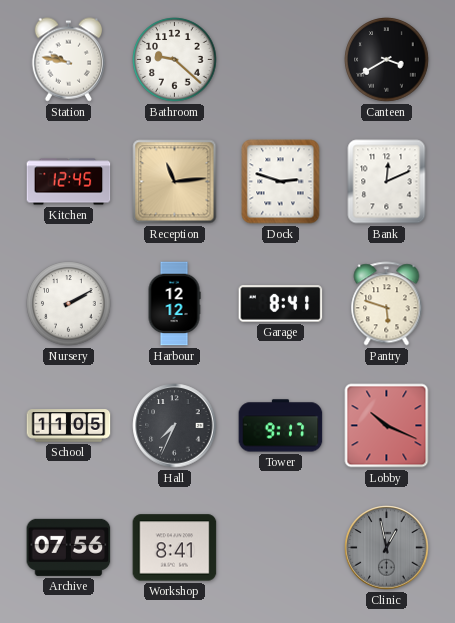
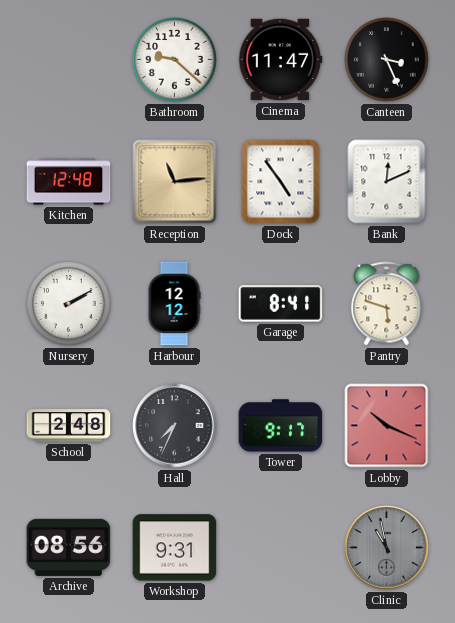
Station: 9:47 -> none (68, 60)
Cinema: none -> 11:47 (280, 60)
Canteen: 3:40 -> 3:26 (387, 60)
Kitchen: 12:45 -> 12:48 (69, 182)
Dock: 2:48 -> 4:54 (281, 182)
School: 11:05 -> 2:48 (69, 426)
Archive: 07:56 -> 08:56 (69, 547)
Workshop: 8:41 -> 9:31 (175, 548)
Clinic: 12:58 -> 10:58 (387, 548)
